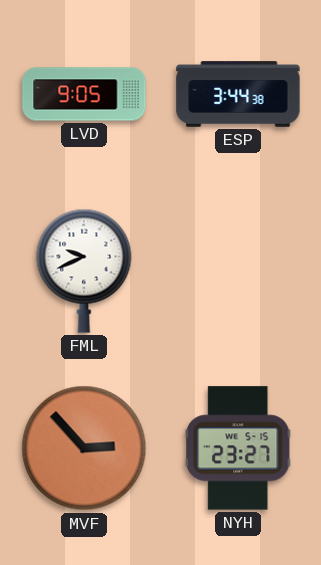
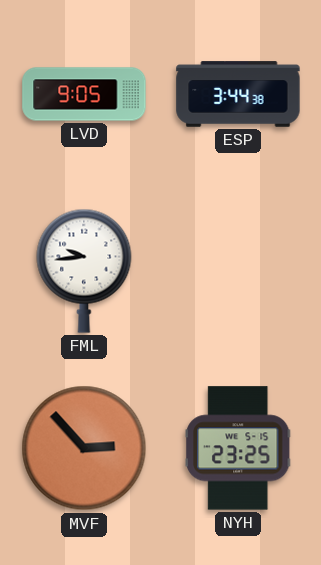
FML: 9:41 -> 9:44 (84, 271)
NYH: 23:27 -> 23:25 (238, 448)
